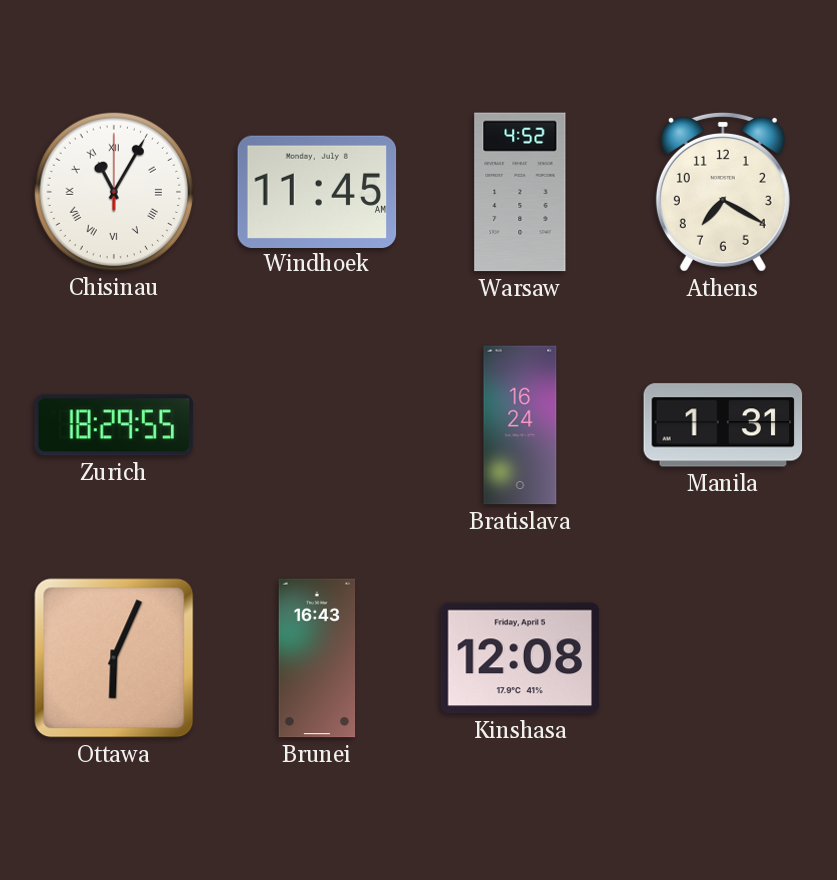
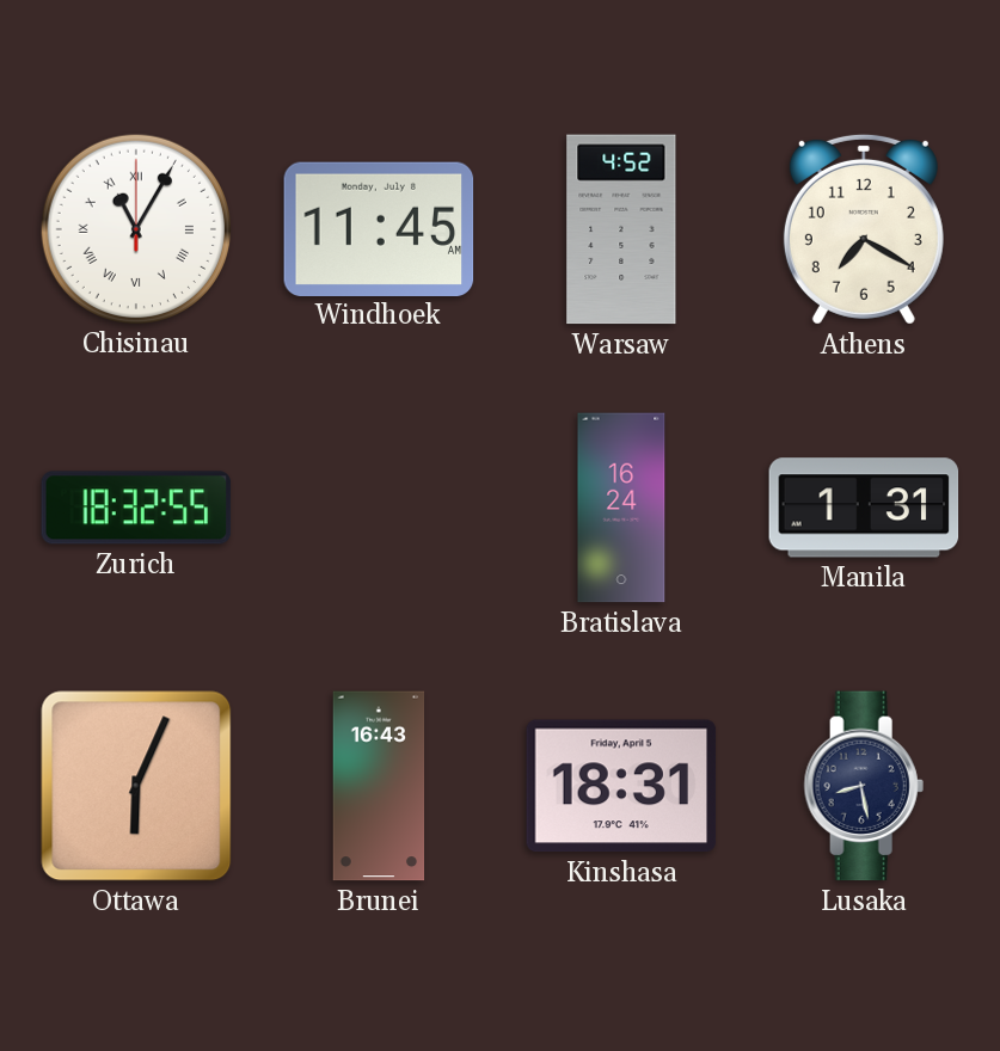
Zurich: 18:29 -> 18:32 (136, 508)
Kinshasa: 12:08 -> 18:31 (621, 786)
Lusaka: none -> 8:28 (864, 786)
